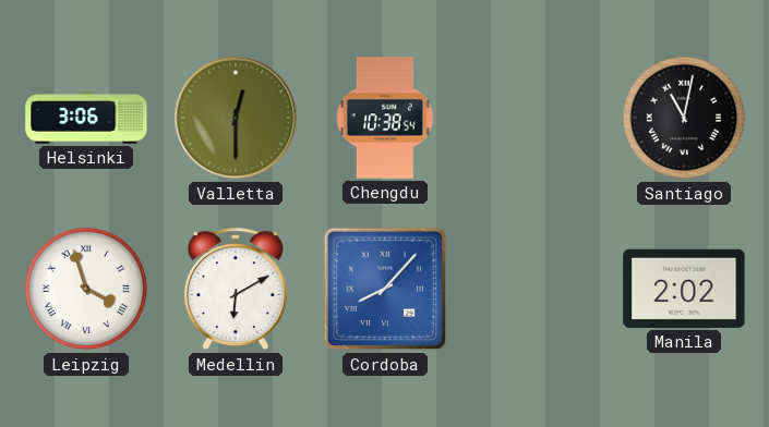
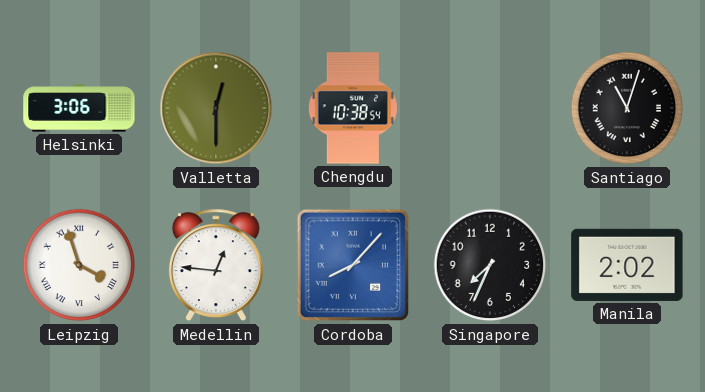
Santiago: 11:02 -> 11:03 (627, 108)
Medellin: 6:10 -> 12:46 (216, 266)
Singapore: none -> 7:34 (490, 265)
